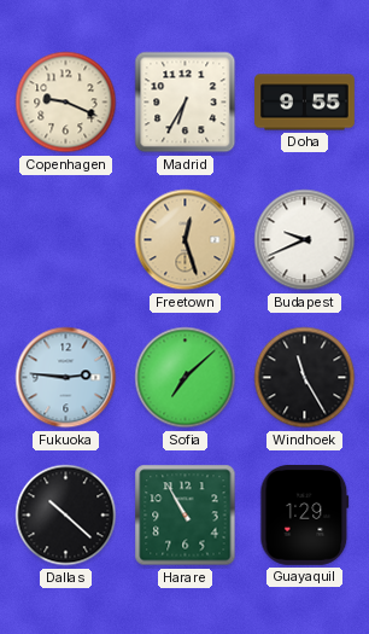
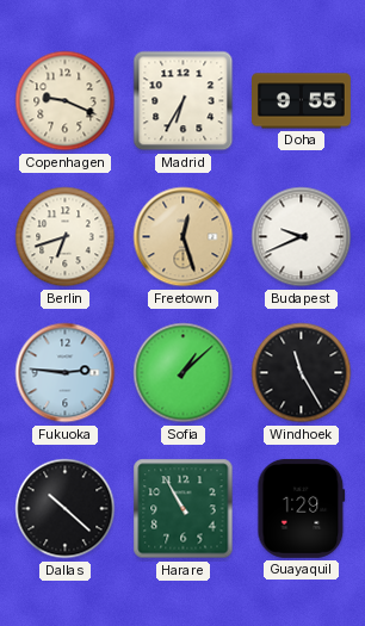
Berlin: none -> 6:42 (66, 237)
Sofia: 7:08 -> 1:08 (184, 373)
